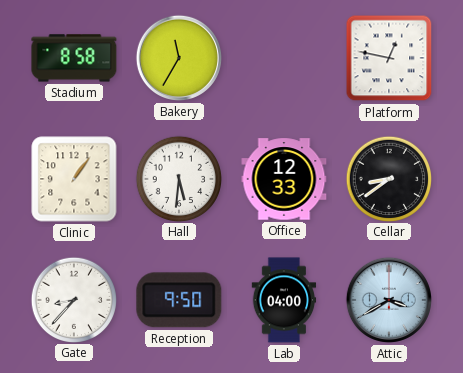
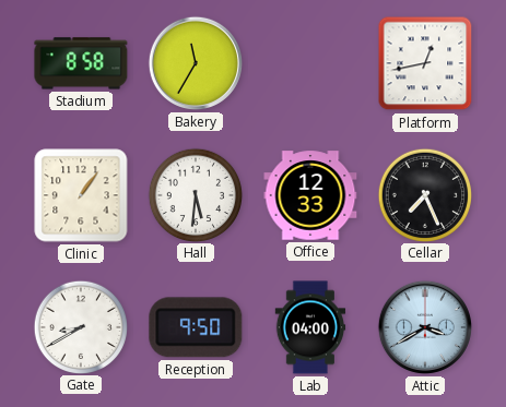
Platform: 12:47 -> 12:43 (425, 63)
Cellar: 8:39 -> 7:26 (424, 194)
Gate: 8:37 -> 8:40 (80, 326)
